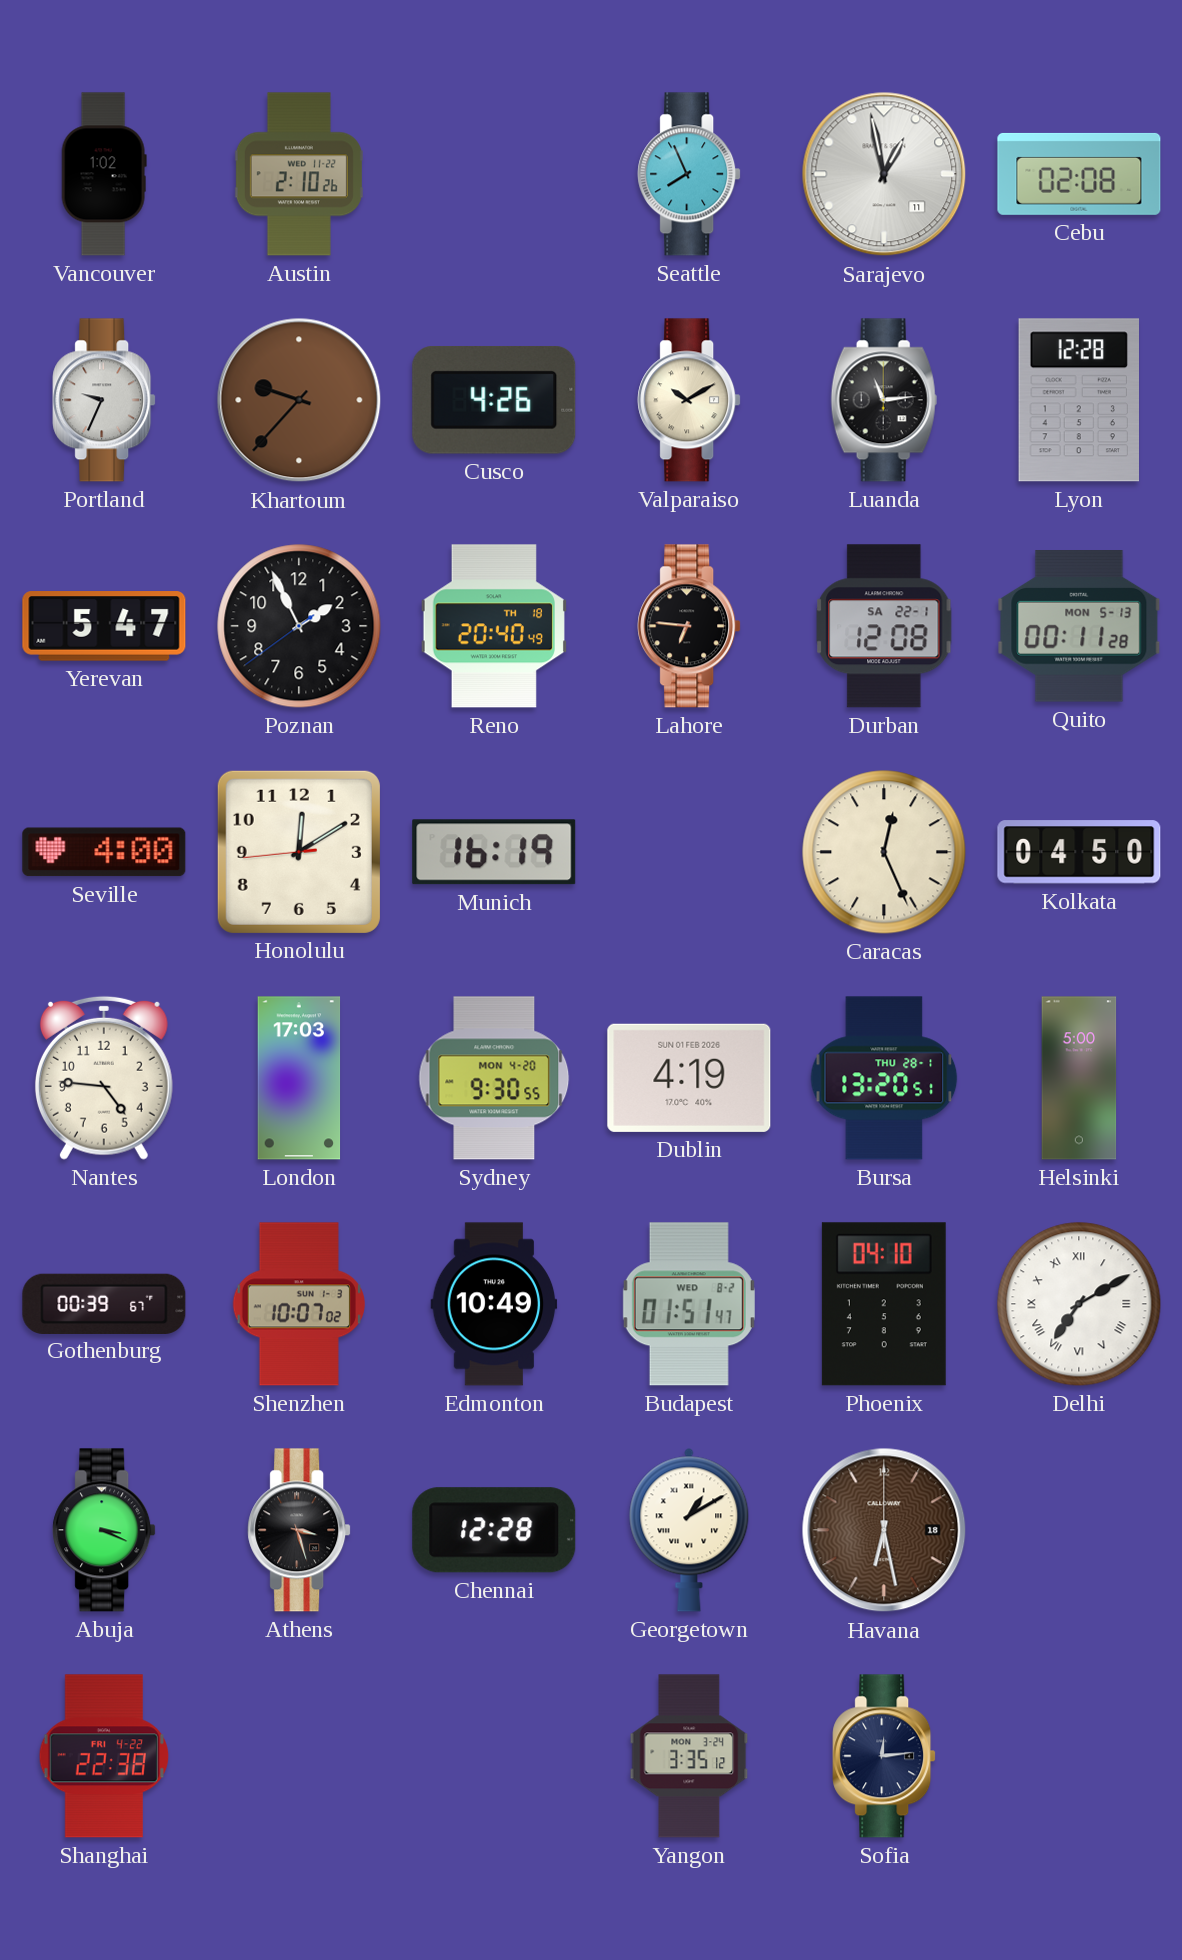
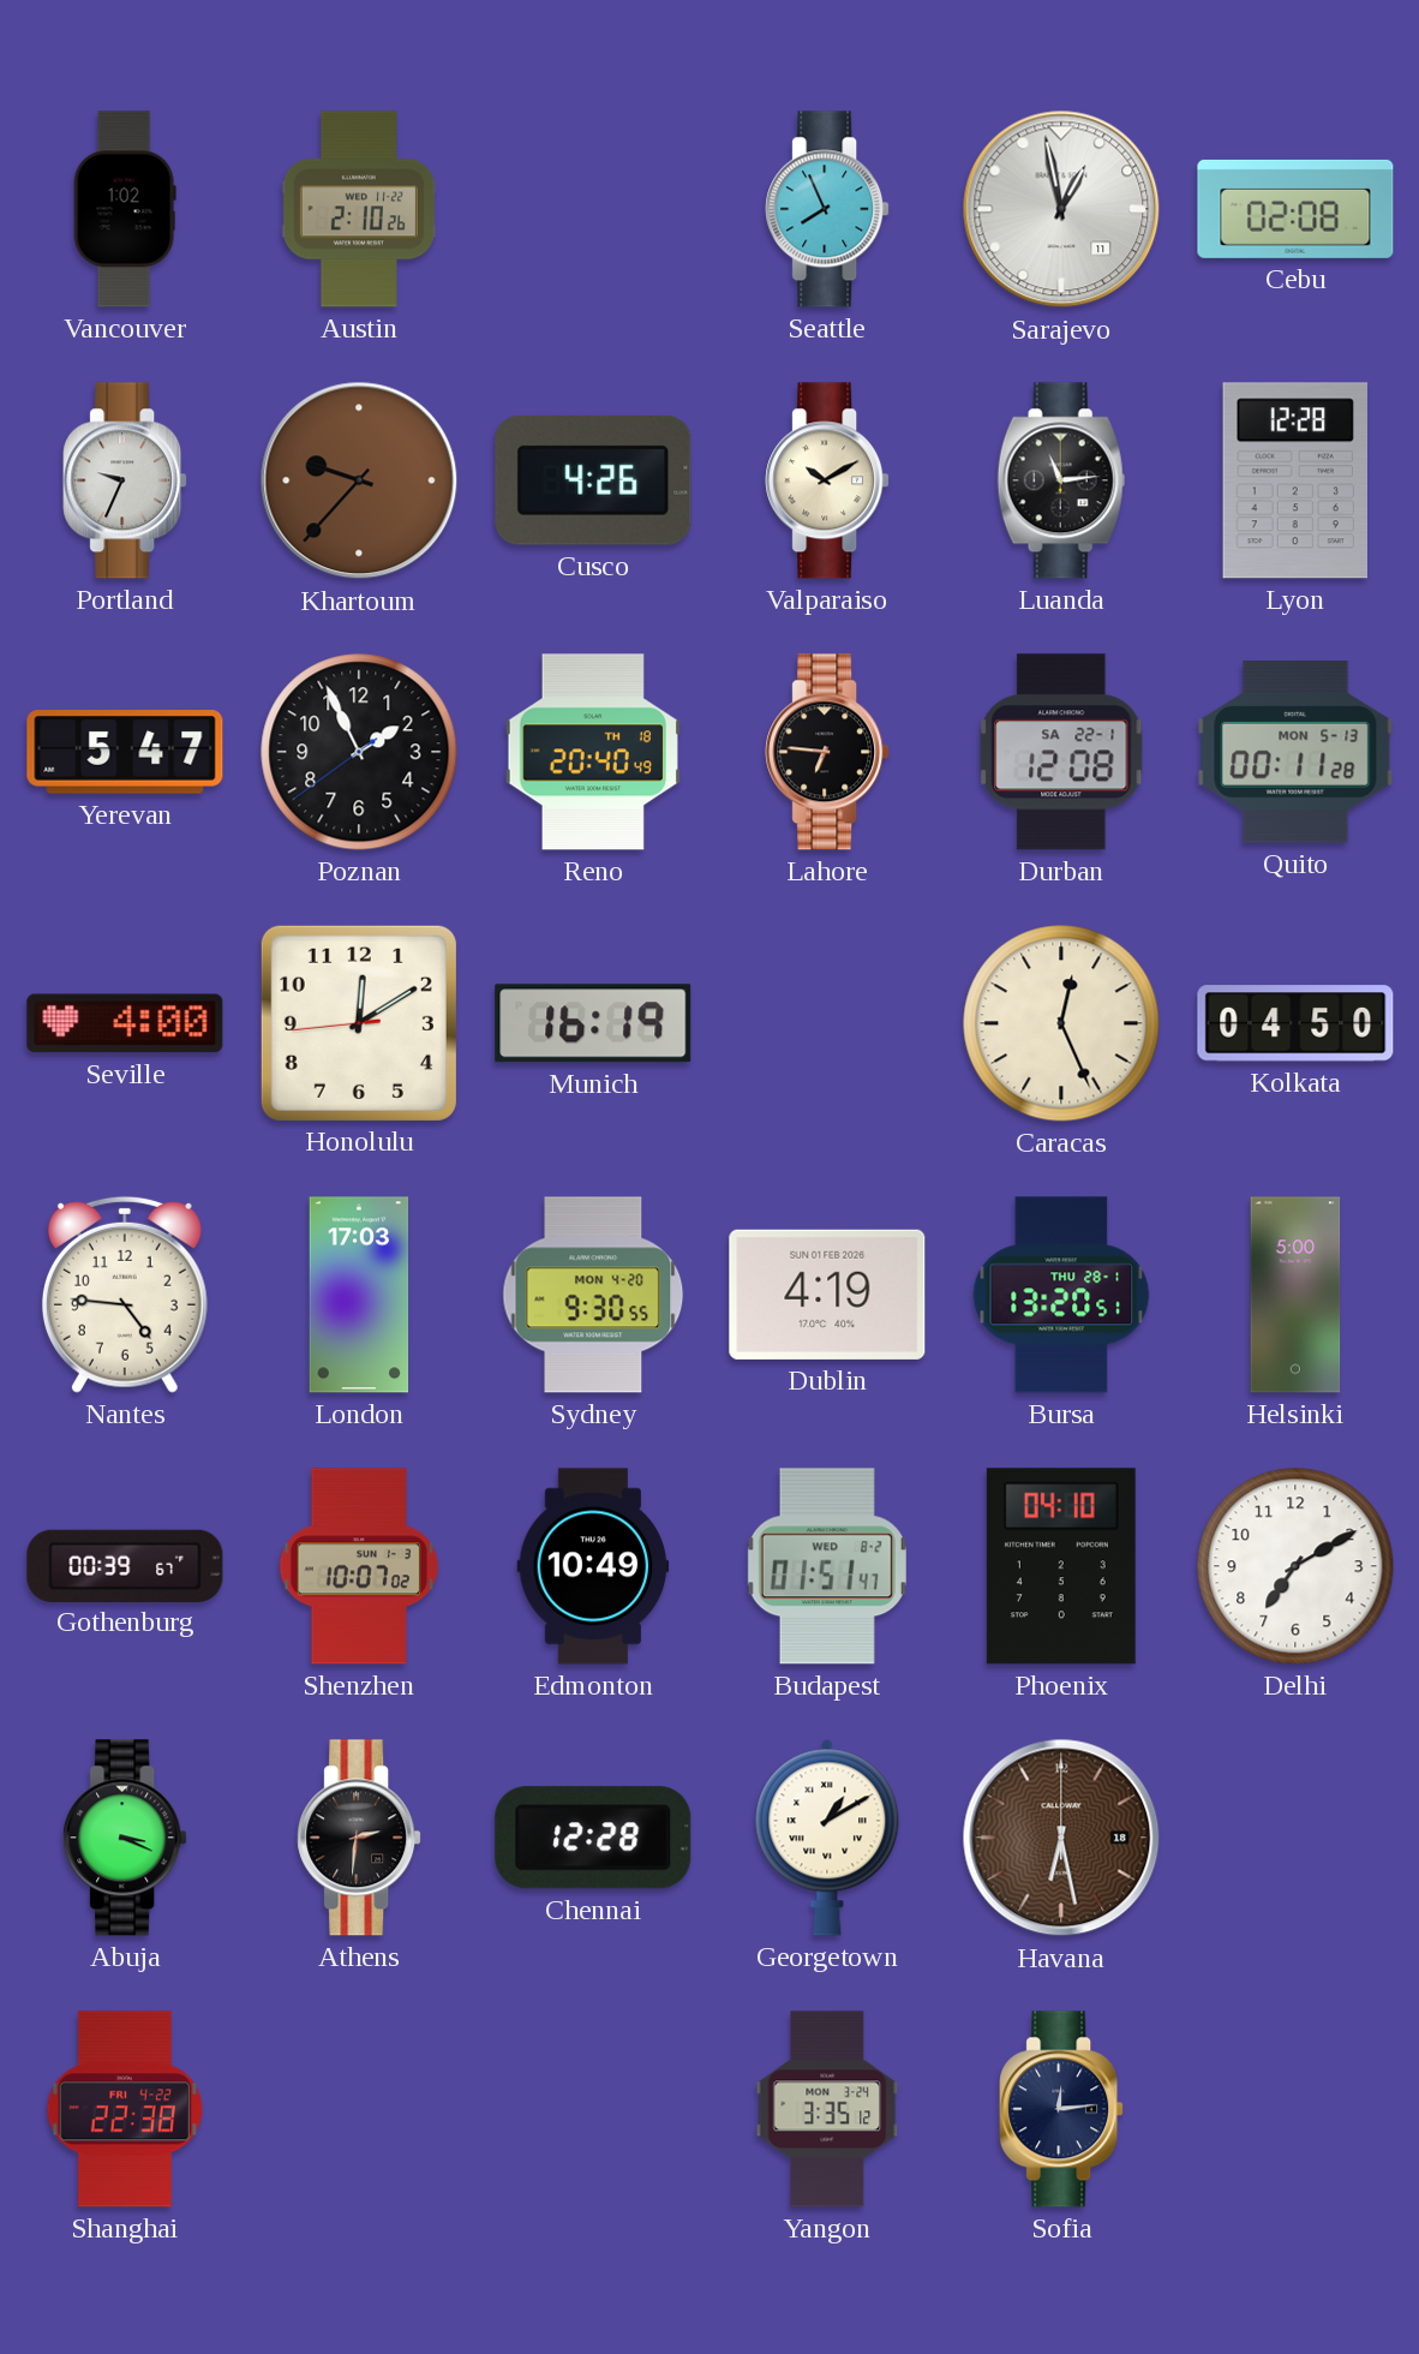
Delhi numerals: Roman -> Arabic (1295, 1566)
Athens: 3:27 -> 2:31 (359, 1838)
